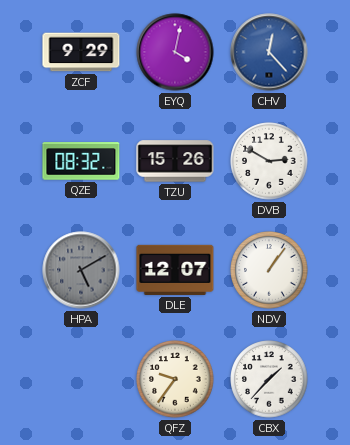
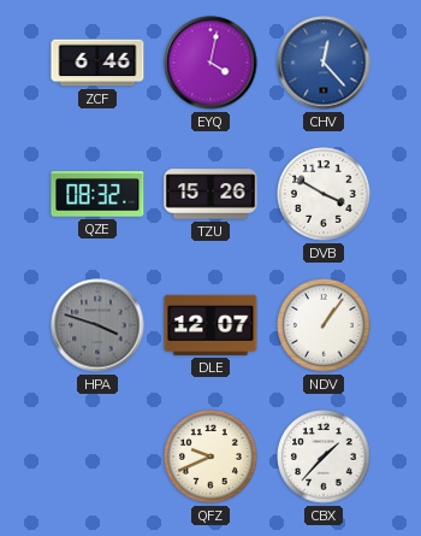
ZCF: 9:29 -> 6:46 (97, 63)
DVB: 2:50 -> 3:50 (324, 194)
HPA: 5:10 -> 3:48 (97, 325)
QFZ: 9:36 -> 9:41 (210, 457)
